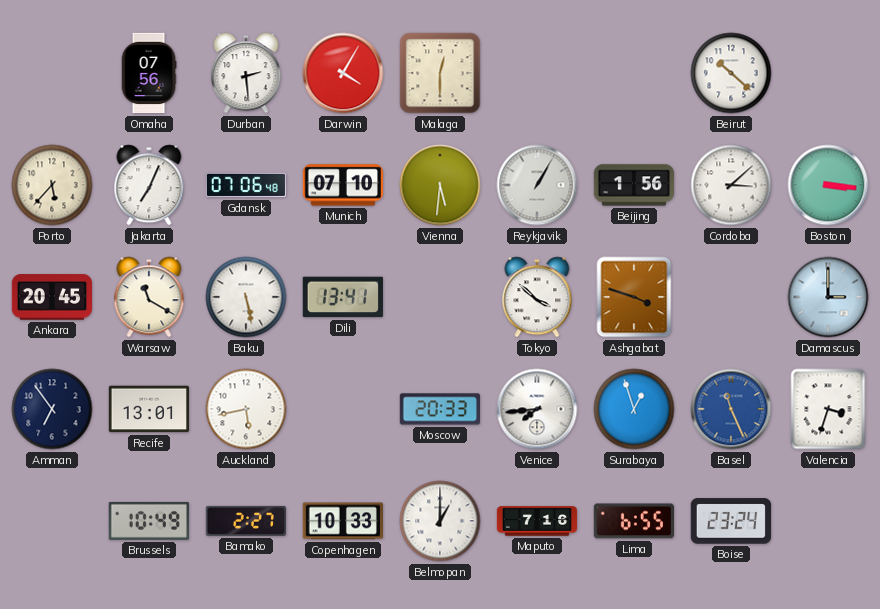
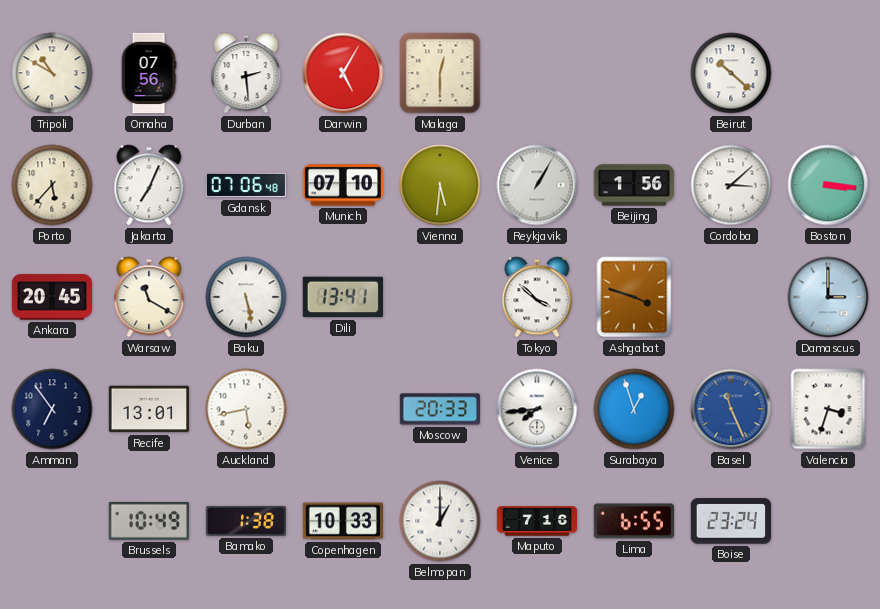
Tripoli: none -> 10:50 (52, 73)
Darwin: 4:05 -> 5:05 (343, 73)
Bamako: 2:27 -> 1:38 (245, 521)
